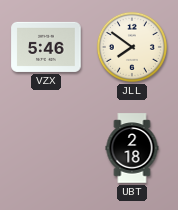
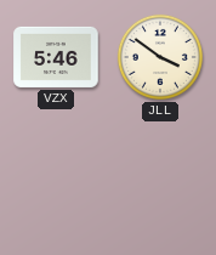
JLL: 7:51 -> 3:51 (160, 57)
UBT: 2:18 -> none (132, 148)
